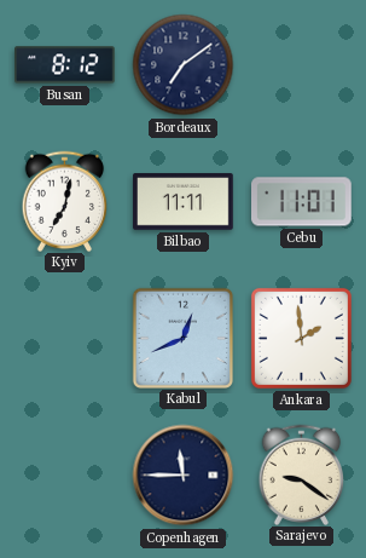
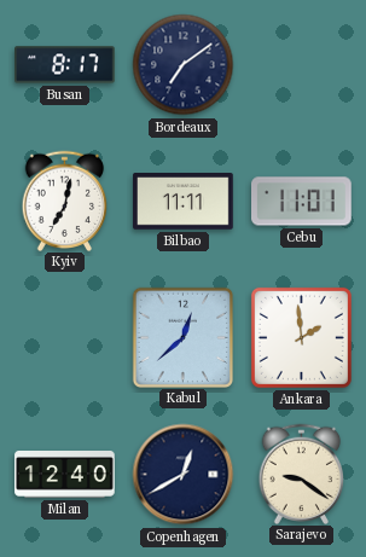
Busan: 8:12 -> 8:17 (65, 65)
Kabul: 12:41 -> 12:38 (182, 337)
Milan: none -> 12:40 (65, 475)
Copenhagen: 11:45 -> 12:40 (184, 475)
